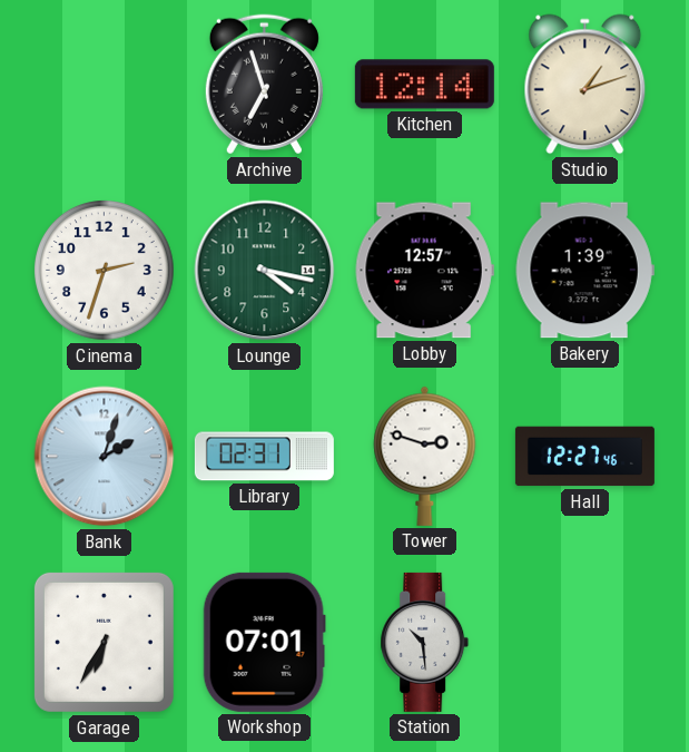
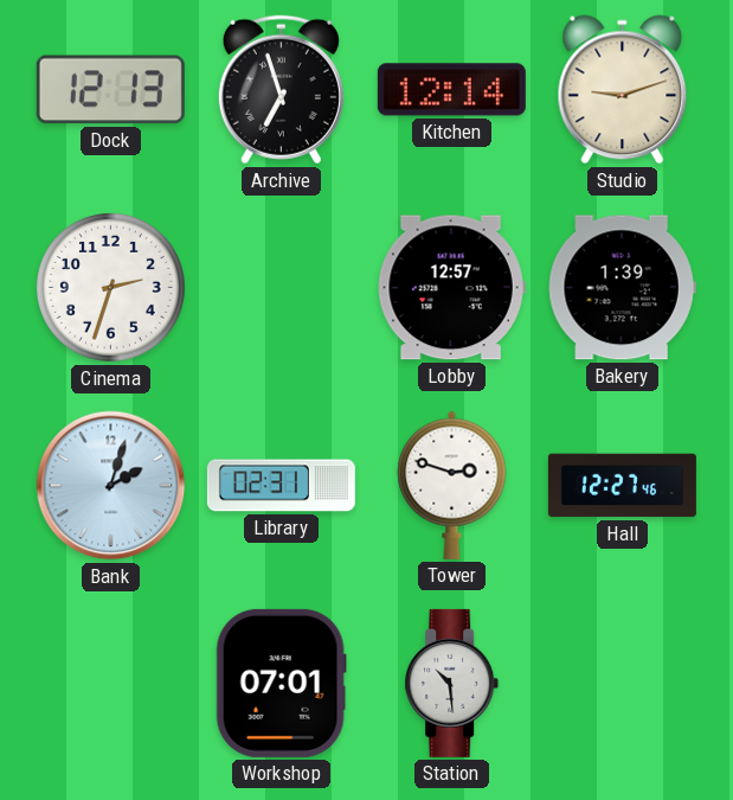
Dock: none -> 12:13 (110, 90)
Studio: 1:12 -> 9:12 (623, 90)
Lounge: 4:17 -> none (265, 271)
Garage: 6:35 -> none (104, 642)
